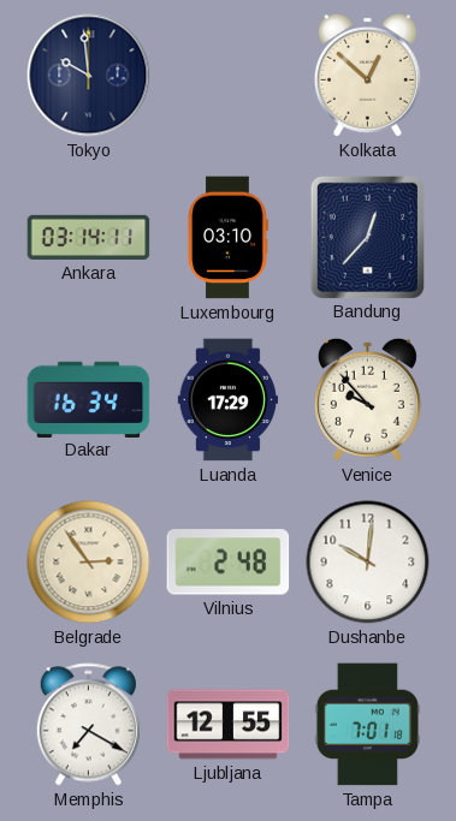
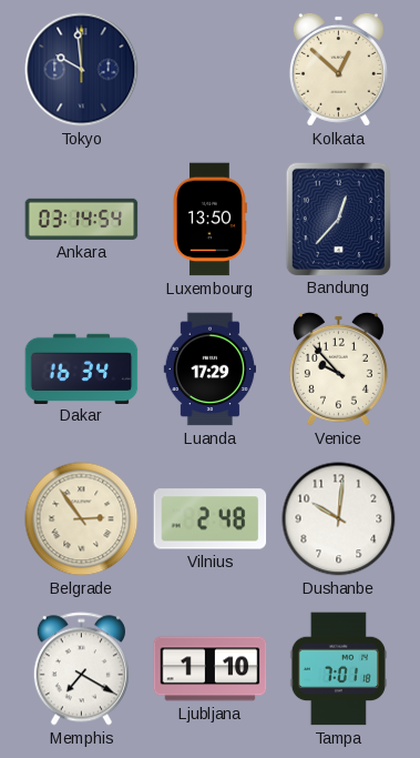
Ankara: 03:14:11 -> 03:14:54 (82, 219)
Luxembourg: 03:10 -> 13:50 (209, 220)
Ljubljana: 12:55 -> 1:10 (211, 669)
